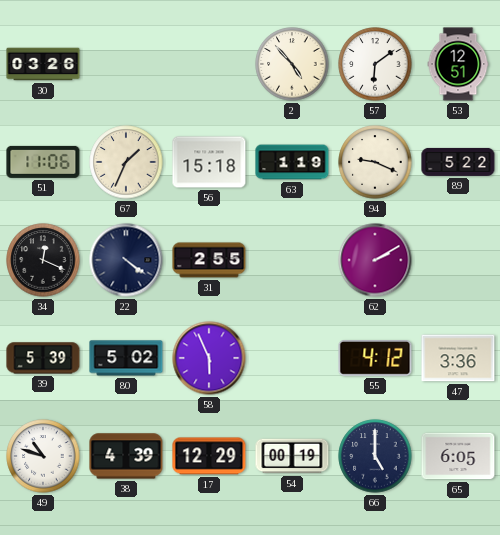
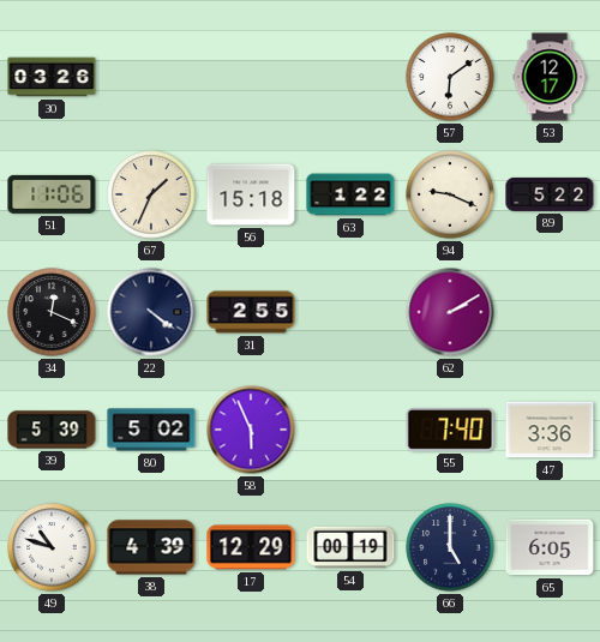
2: 4:53 -> none (292, 64)
53: 12:51 -> 12:17 (550, 77)
63: 1:19 -> 1:22 (350, 194)
55: 4:12 -> 7:40 (450, 431)
